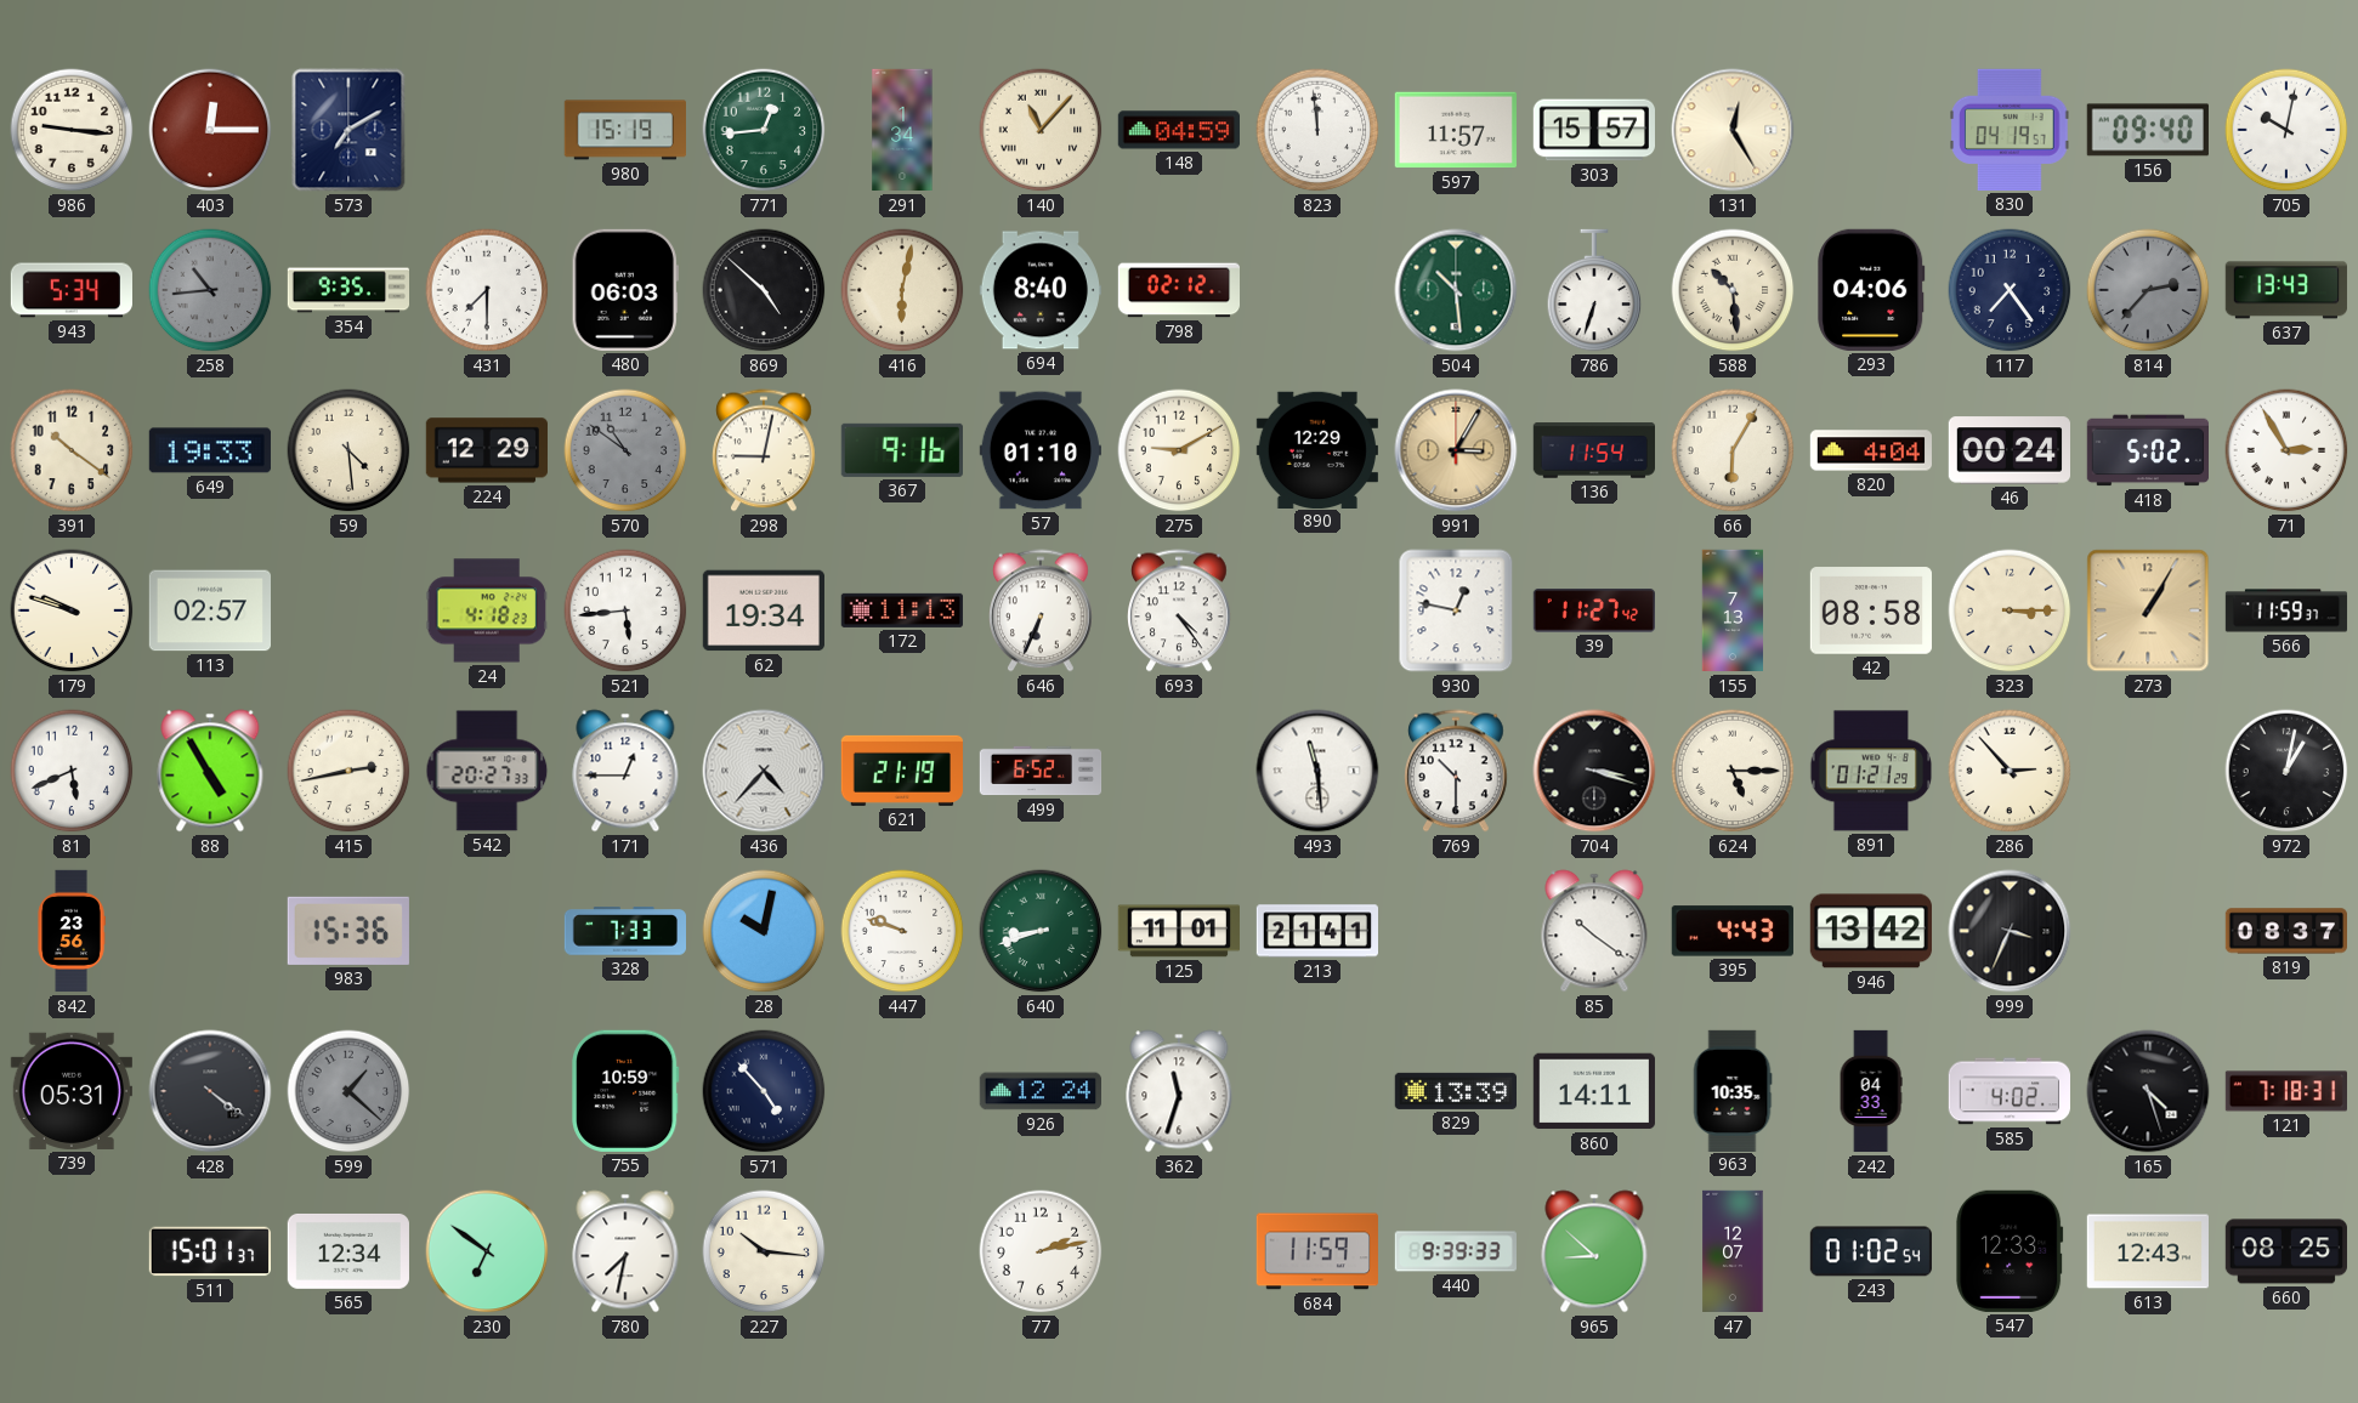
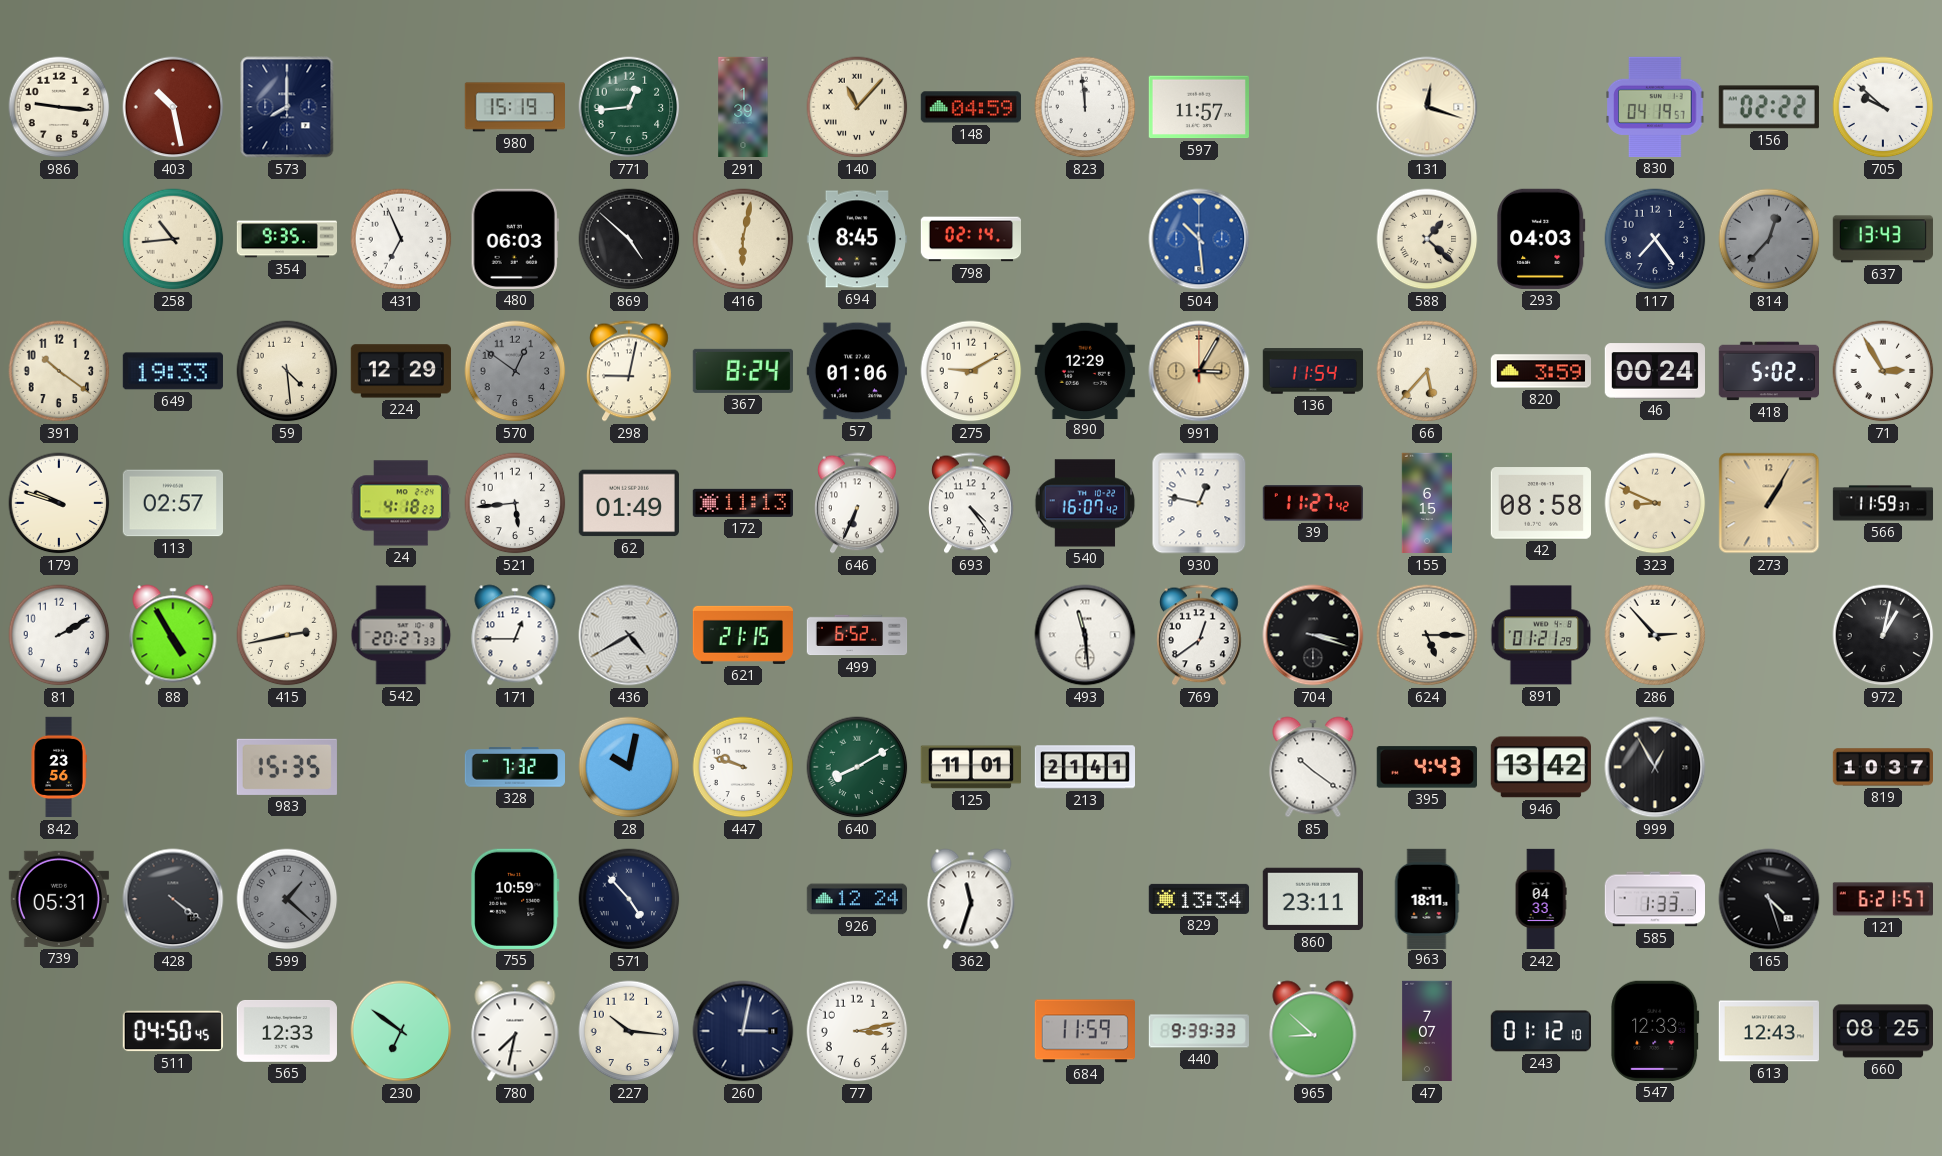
403: 12:15 -> 10:28 (173, 107)
573: 7:10 -> 8:00 (287, 107)
291: 1:34 -> 1:39 (743, 107)
303: 15:57 -> none (1593, 130)
131: 12:25 -> 12:18 (1427, 107)
156: 09:40 -> 02:22 (1769, 107)
705: 10:02 -> 9:52 (1883, 107)
943: 5:34 -> none (70, 290)
258 dial: grey -> cream (173, 239)
431: 7:30 -> 6:56 (401, 239)
694: 8:40 -> 8:45 (856, 239)
798: 02:12 -> 02:14 (971, 239)
504 dial: green -> blue (1199, 239)
786: 6:33 -> none (1594, 290)
588: 10:29 -> 1:22 (1427, 239)
293: 04:06 -> 04:03 (1541, 239)
814: 2:37 -> 12:37 (1769, 239)
570: 10:51 -> 12:51 (515, 371)
367: 9:16 -> 8:24 (743, 371)
57: 01:10 -> 01:06 (856, 371)
66: 6:05 -> 5:37 (1427, 371)
820: 4:04 -> 3:59 (1540, 371)
62: 19:34 -> 01:49 (629, 503)
540: none -> 16:07 (1085, 503)
155: 7:13 -> 6:15 (1426, 503)
323: 3:15 -> 8:49 (1655, 503)
81: 5:41 -> 2:10 (59, 635)
436: 4:37 -> 4:40 (629, 635)
621: 21:19 -> 21:15 (742, 635)
769: 10:30 -> 12:39 (1200, 635)
983: 15:36 -> 15:35 (287, 767)
328: 7:33 -> 7:32 (514, 767)
640: 8:42 -> 8:10 (857, 767)
999: 3:34 -> 12:55 (1655, 767)
819: 08:37 -> 10:37 (1882, 767)
829: 13:39 -> 13:34 (1198, 899)
860: 14:11 -> 23:11 (1313, 899)
963: 10:35 -> 18:11 (1427, 898)
585: 4:02 -> 1:33 (1654, 899)
121: 7:18 -> 6:21 (1882, 899)
511: 15:01 -> 04:50 (172, 1031)
565: 12:34 -> 12:33 (287, 1031)
260: none -> 3:02 (743, 1031)
77: 2:13 -> 3:13 (857, 1031)
47: 12:07 -> 7:07 (1427, 1031)
243: 01:02 -> 01:12 (1541, 1031)
